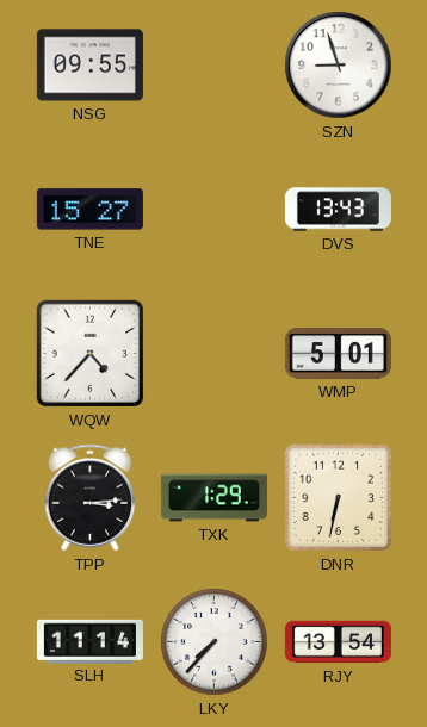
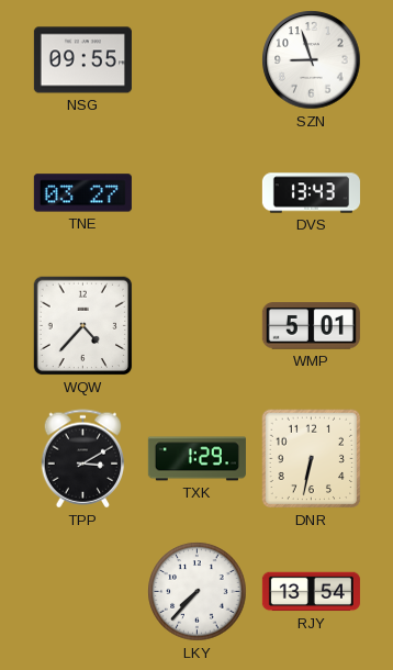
TNE: 15:27 -> 03:27 (82, 193)
TPP: 3:14 -> 3:10 (83, 459)
SLH: 11:14 -> none (89, 641)
